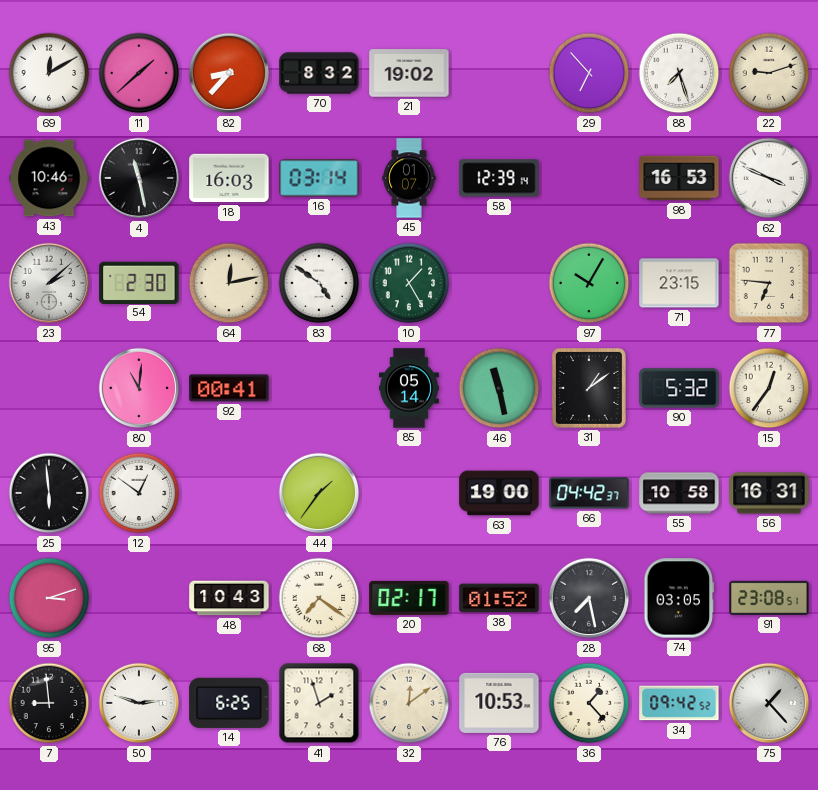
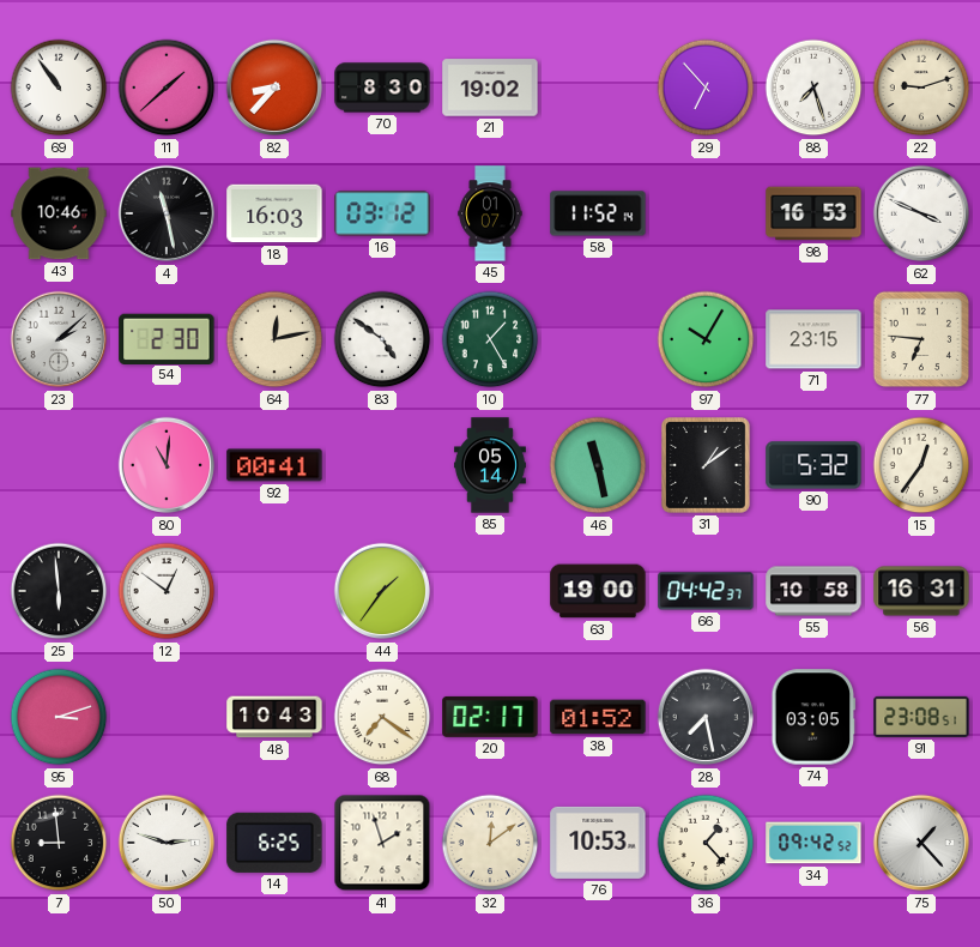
69: 12:10 -> 10:54 (59, 88)
70: 8:32 -> 8:30 (382, 88)
16: 03:14 -> 03:12 (382, 213)
58: 12:39 -> 11:52 (598, 213)
